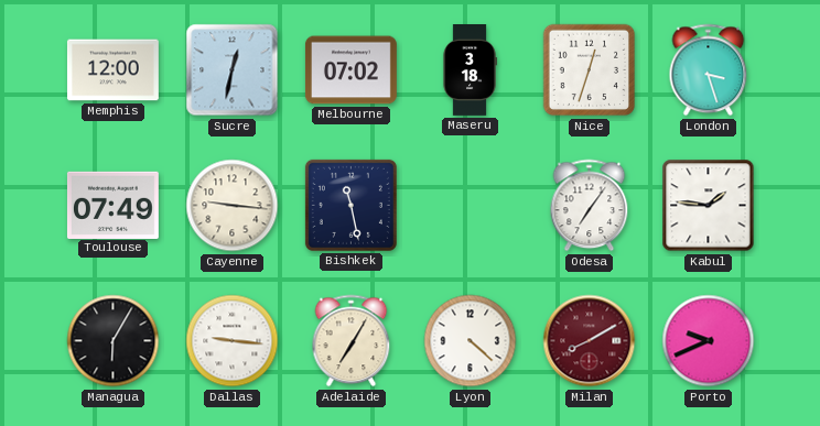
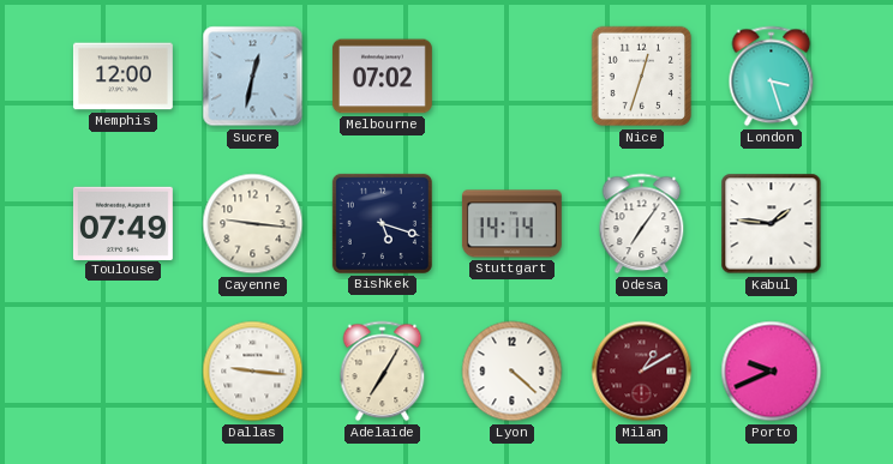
Maseru: 3:18 -> none (470, 70)
Bishkek: 11:28 -> 5:18 (382, 223)
Stuttgart: none -> 14:14 (511, 224)
Managua: 6:05 -> none (114, 341)
Milan: 8:10 -> 1:10 (642, 372)
